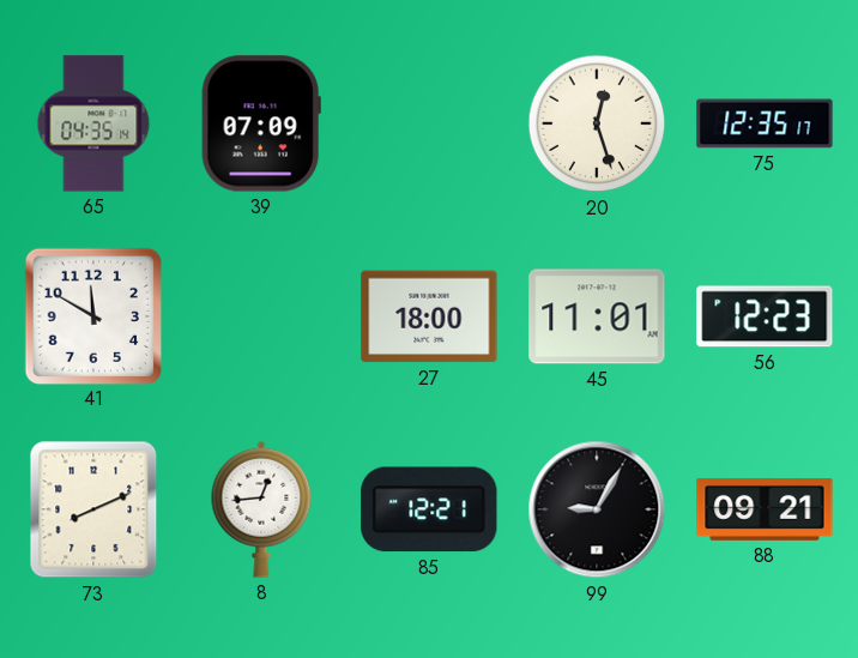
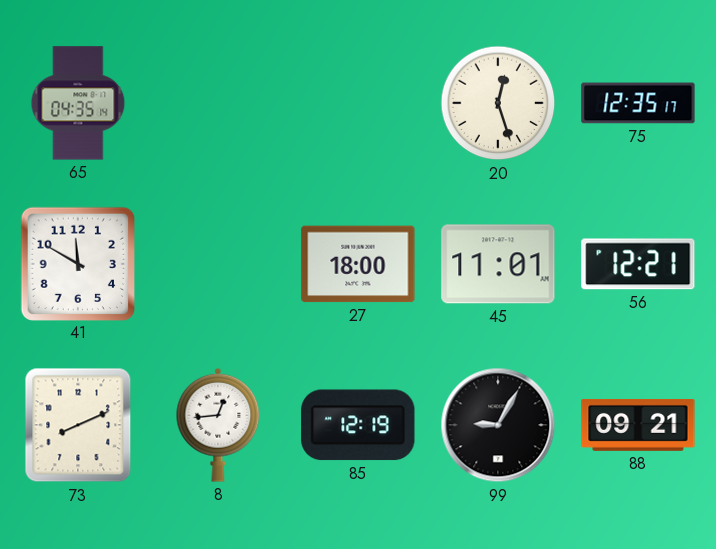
39: 07:09 -> none (261, 123)
56: 12:23 -> 12:21 (638, 264)
85: 12:21 -> 12:19 (358, 425)
